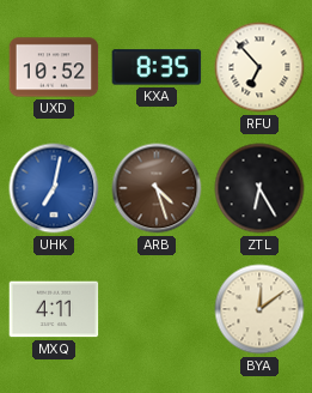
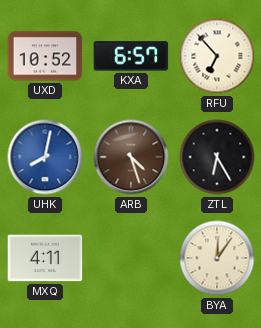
KXA: 8:35 -> 6:57 (131, 56)
UHK: 7:02 -> 8:02 (45, 157)
BYA: 12:09 -> 12:06 (217, 258)
